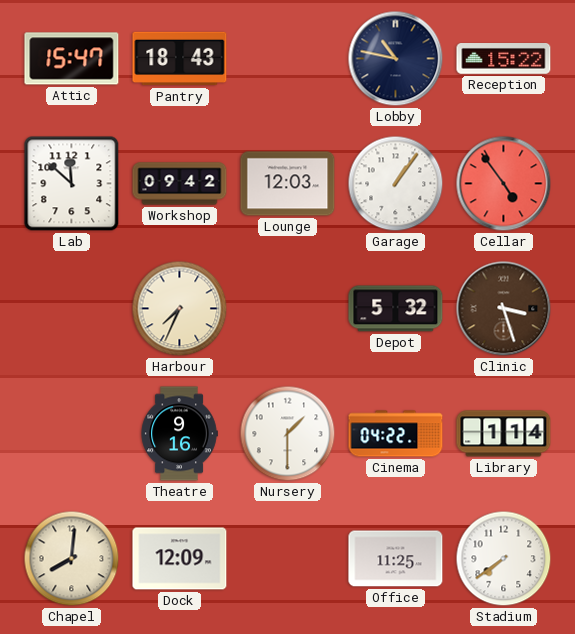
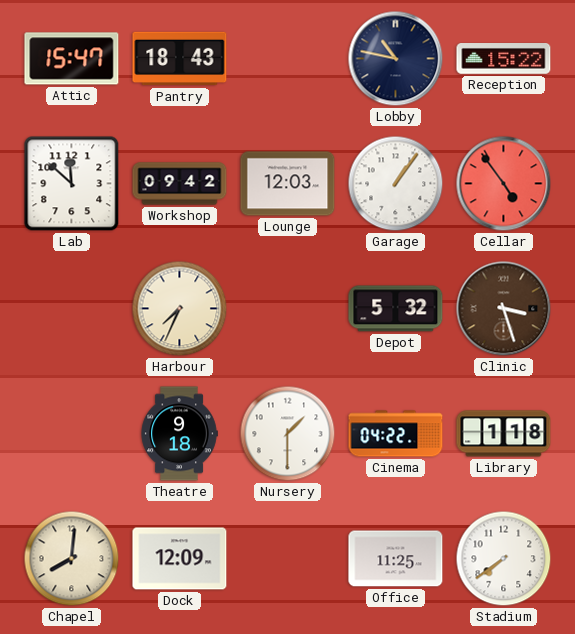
Theatre: 9:16 -> 9:18 (179, 434)
Library: 1:14 -> 1:18 (504, 434)
